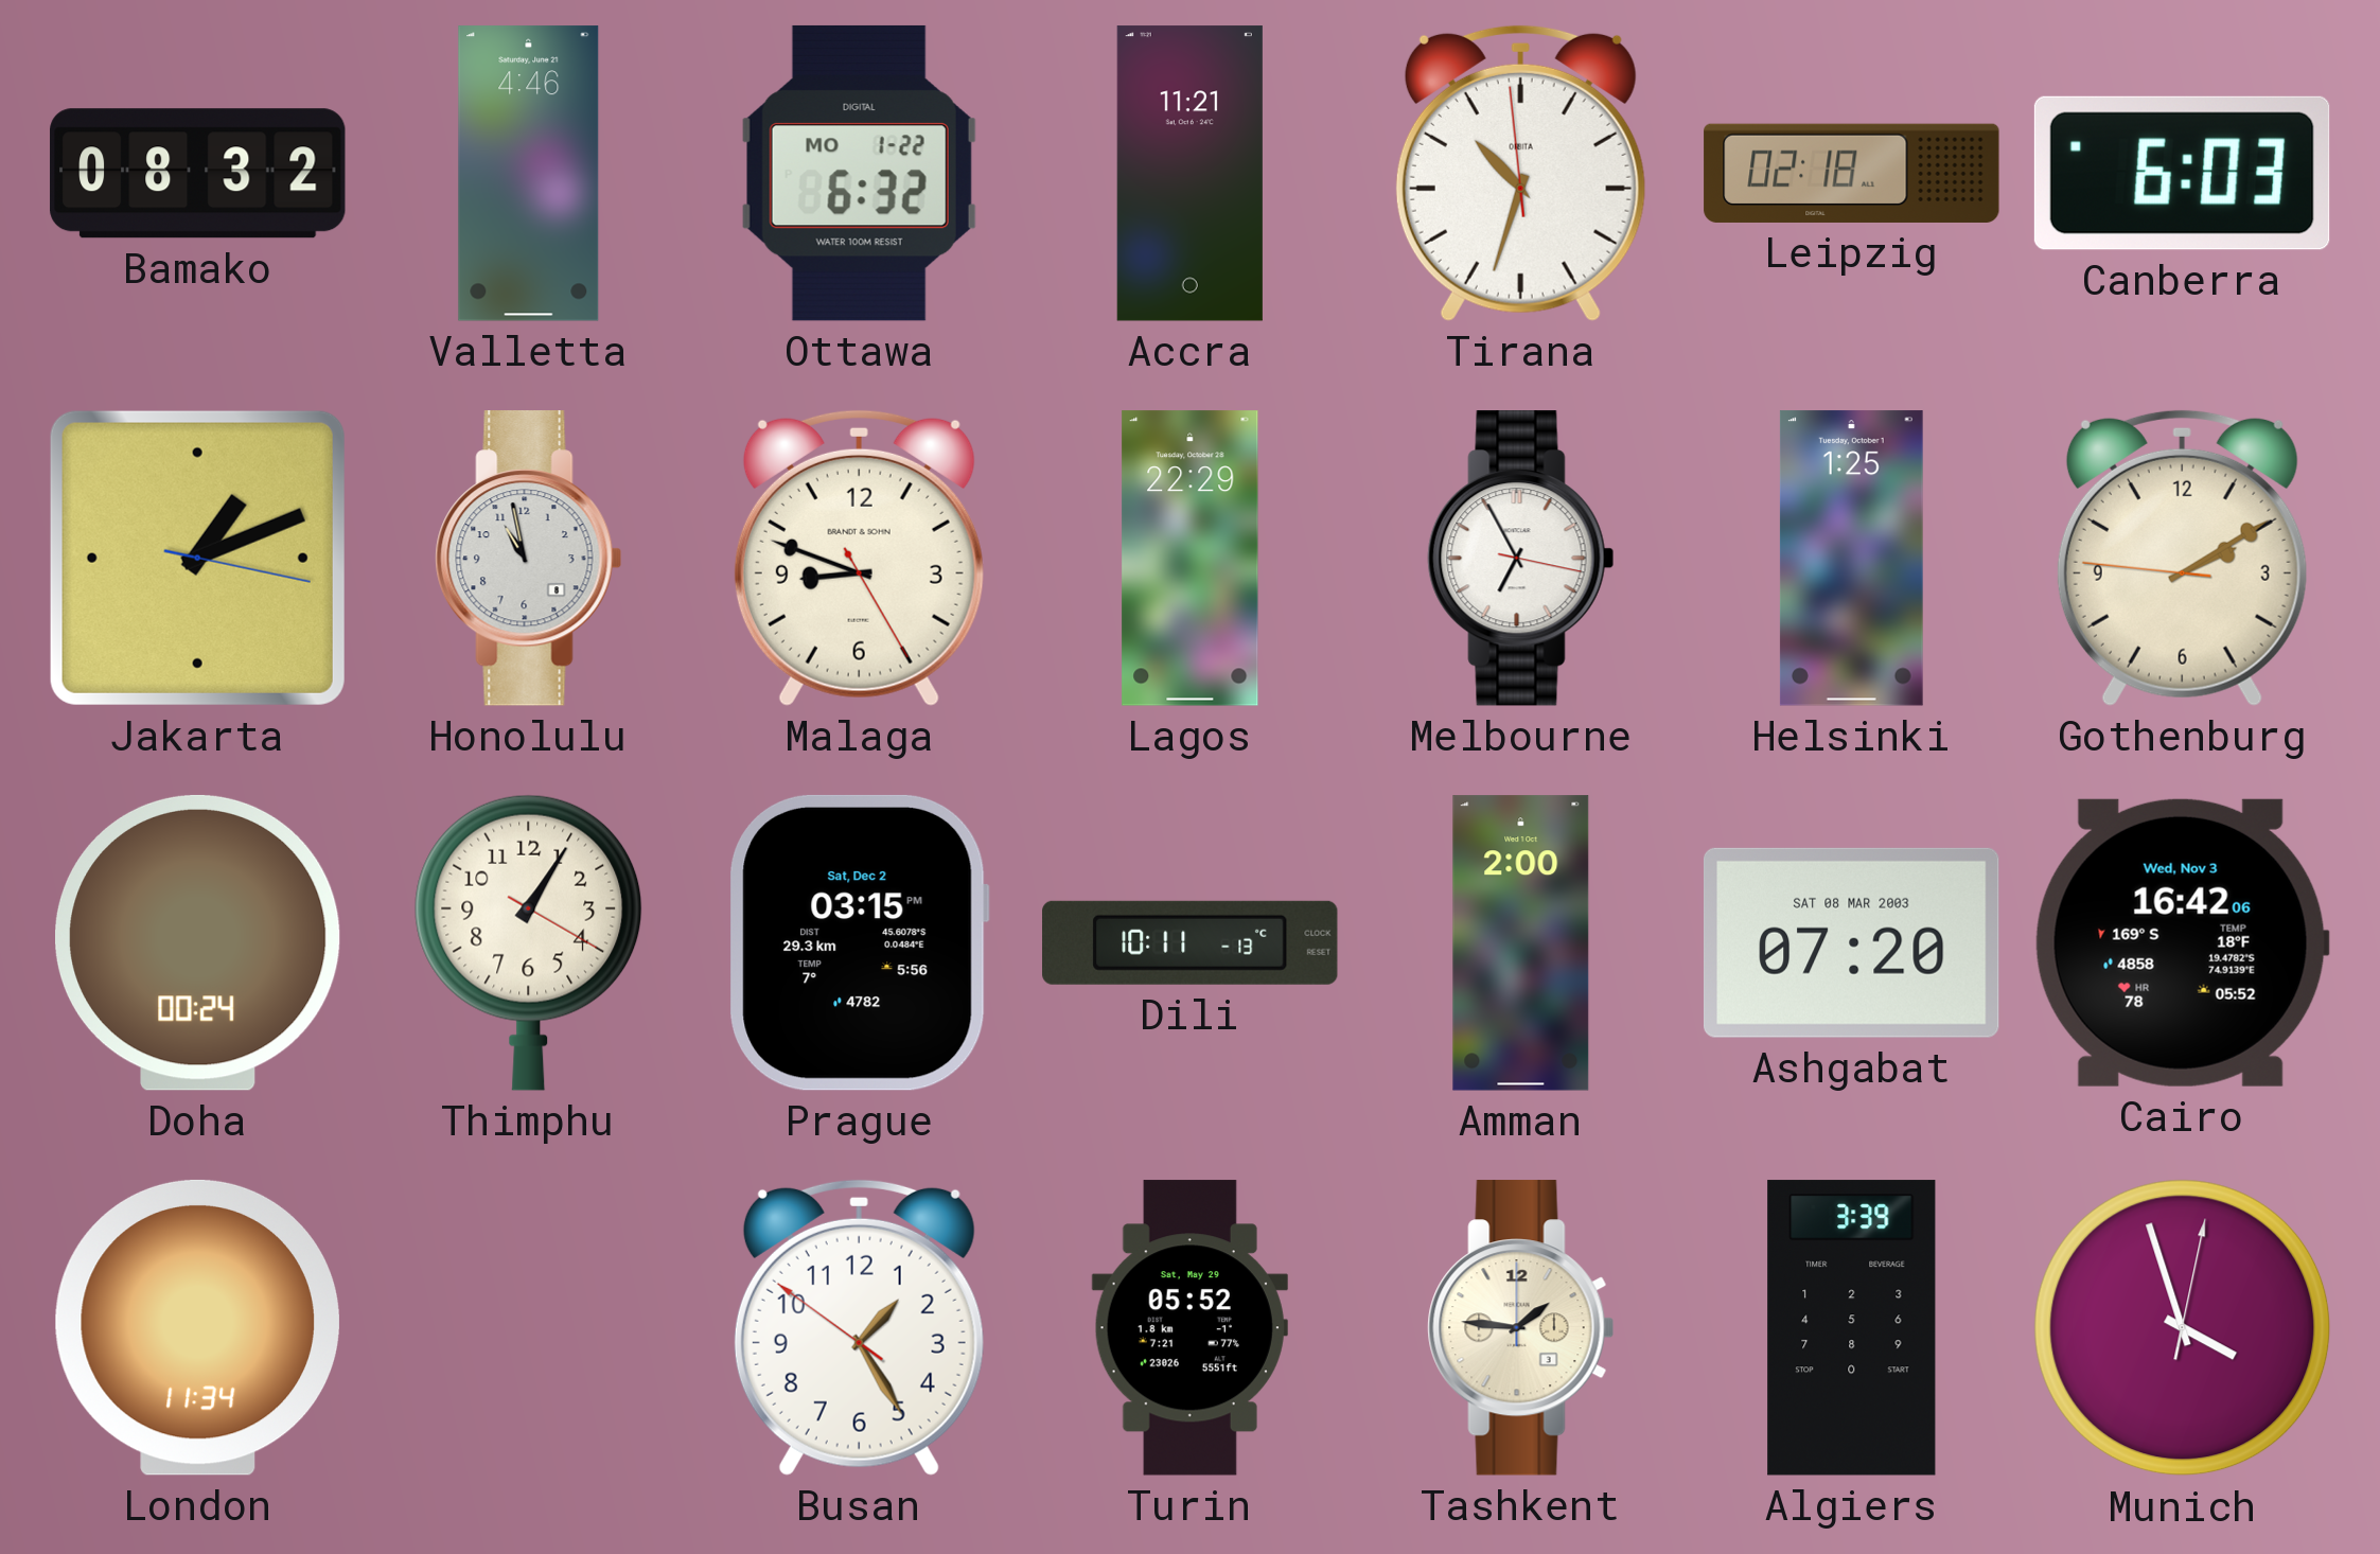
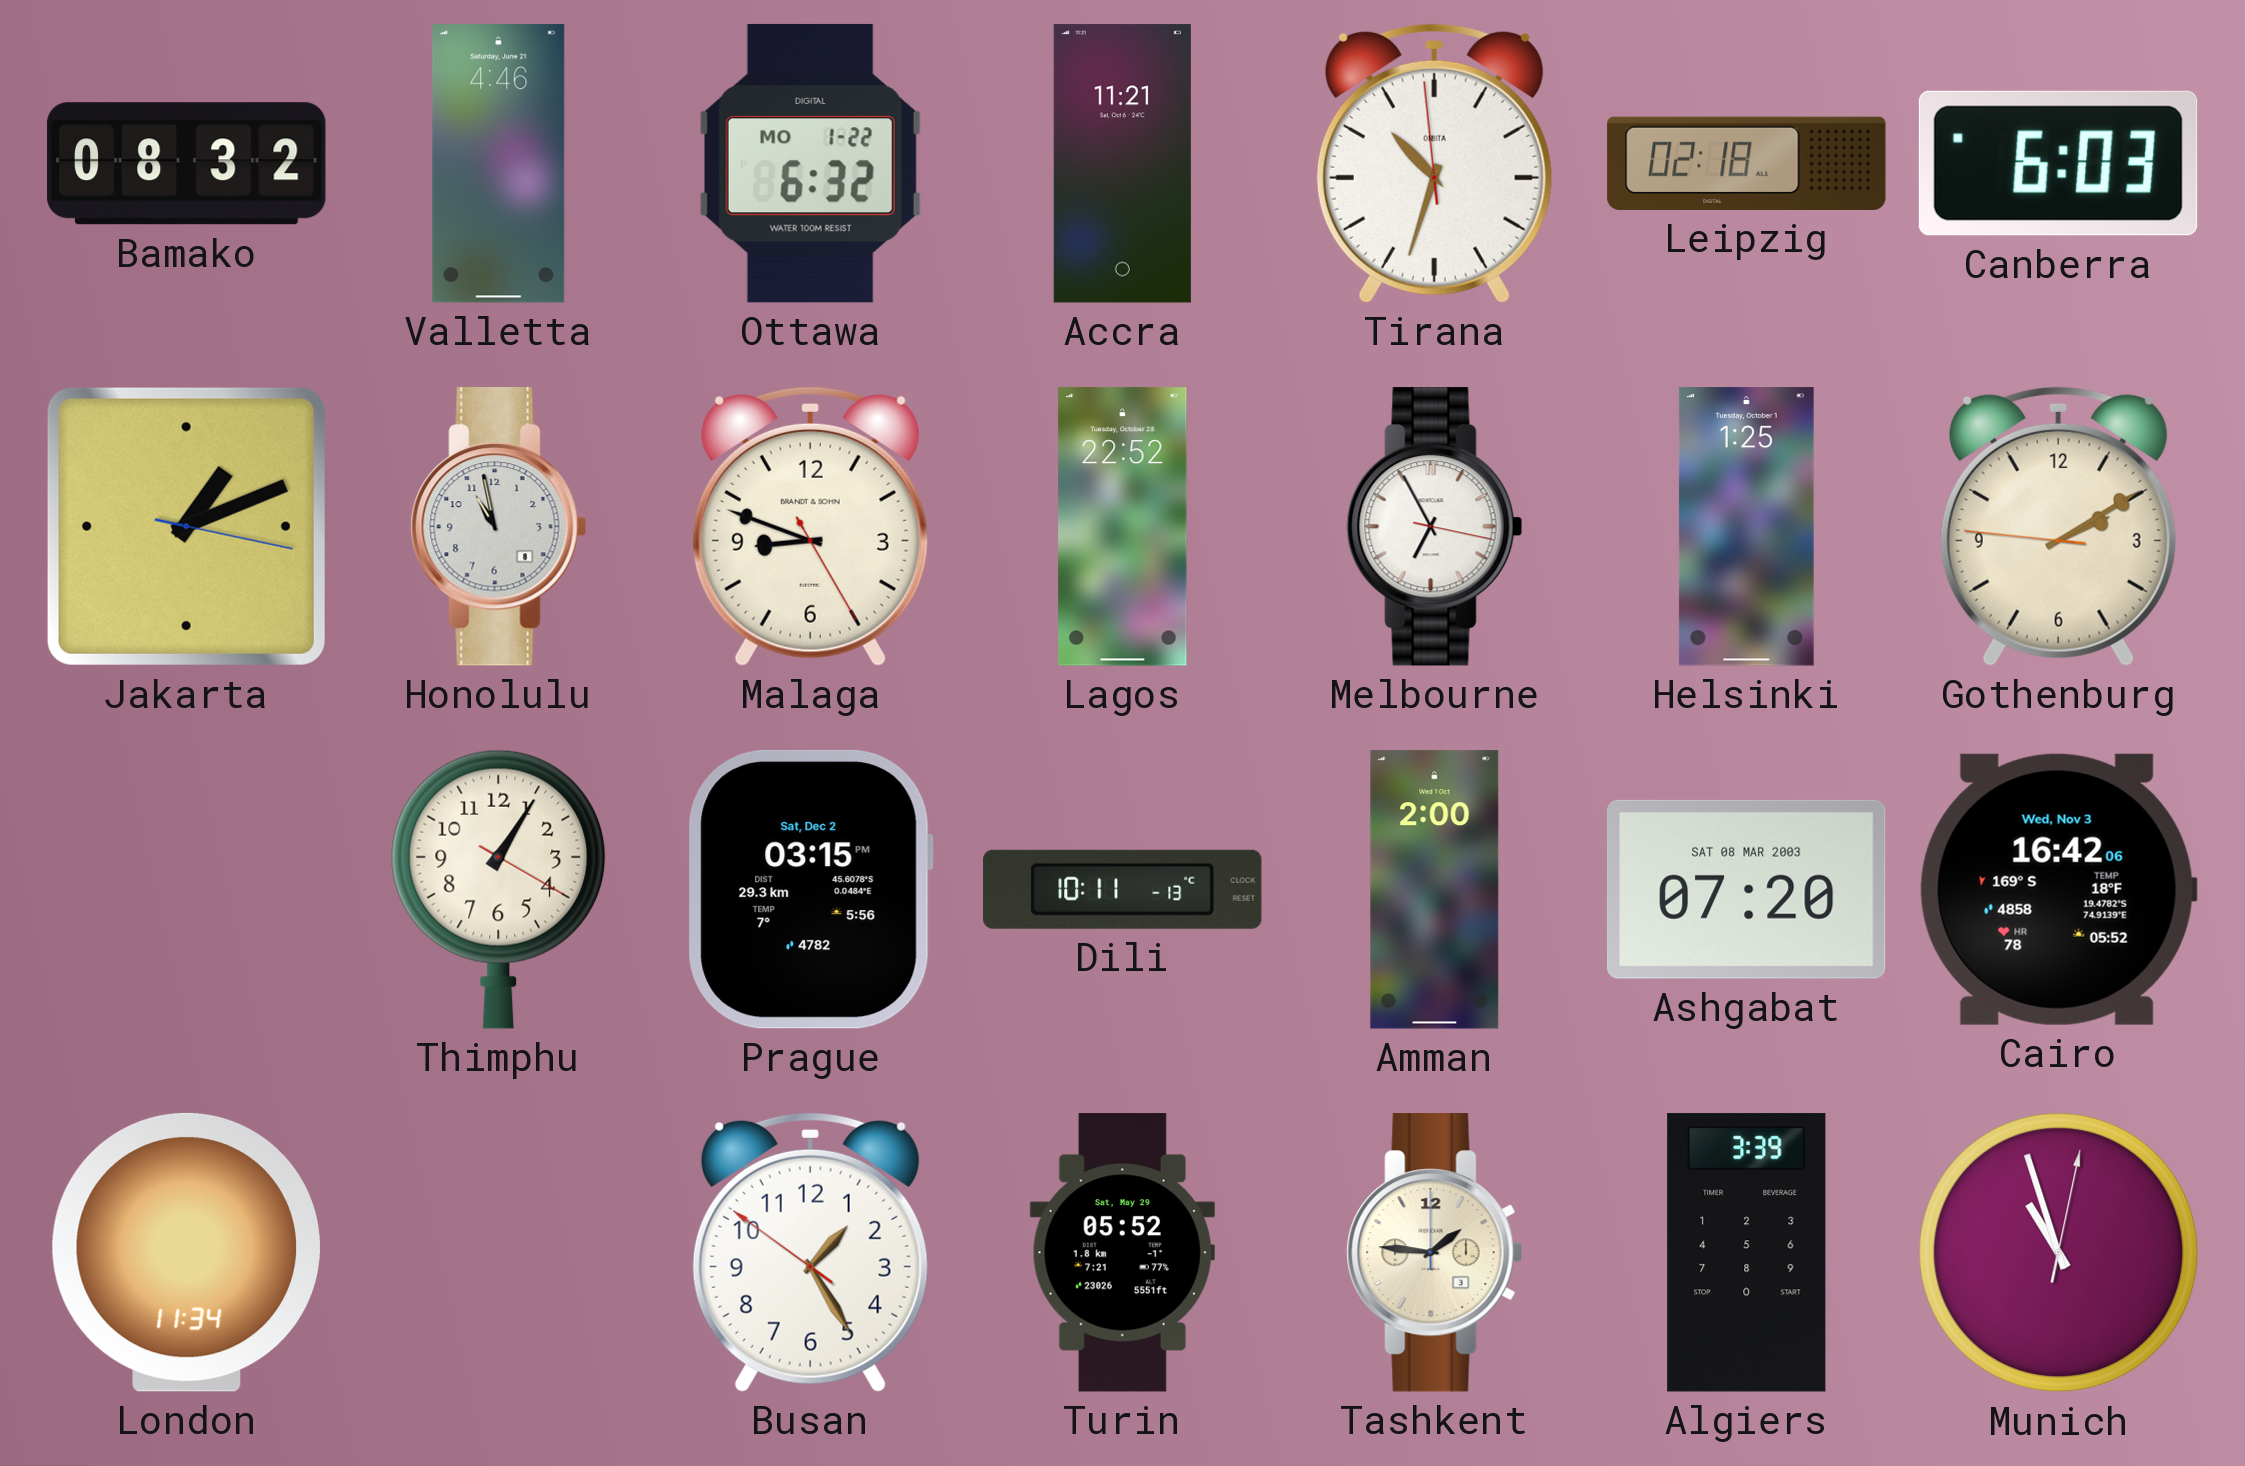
Lagos: 22:29 -> 22:52 (1123, 527)
Doha: 00:24 -> none (198, 942)
Munich: 3:57 -> 10:57 (2059, 1253)
